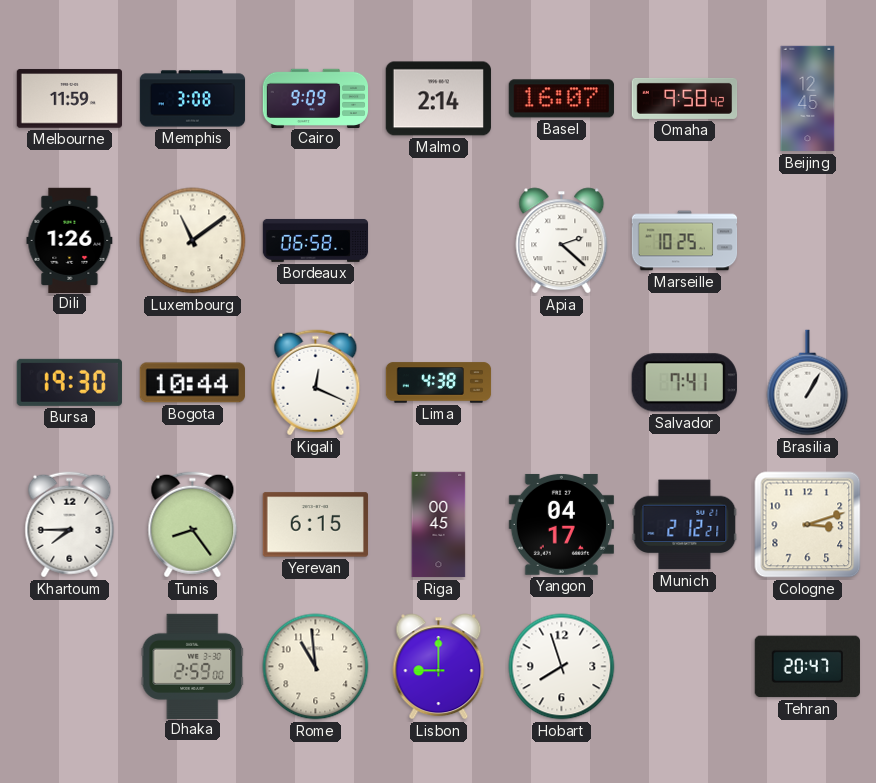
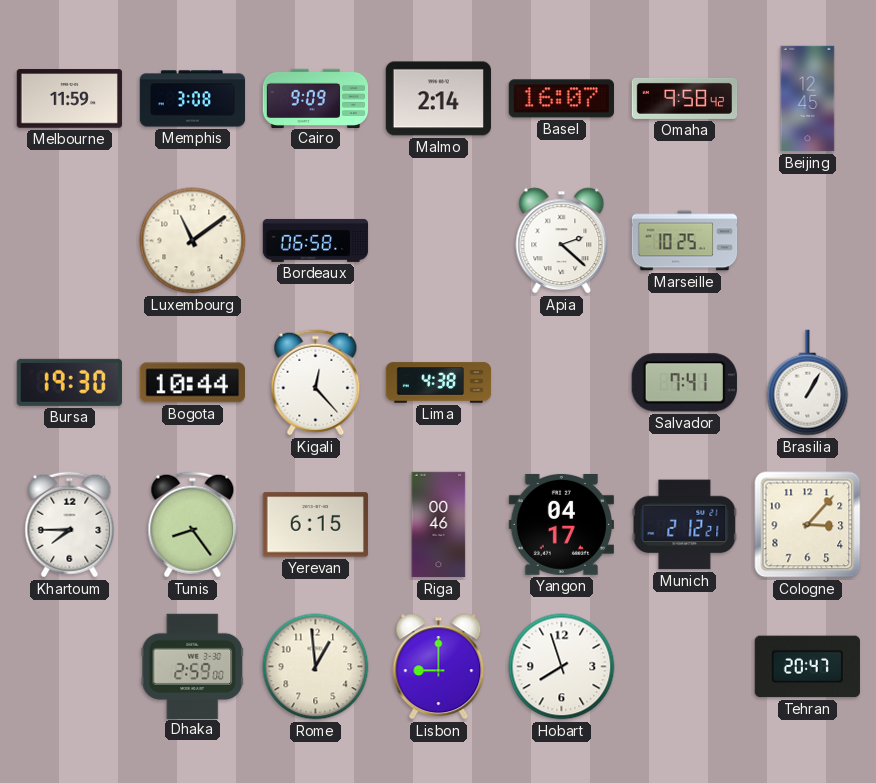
Dili: 1:26 -> none (70, 240)
Kigali: 12:19 -> 12:23 (316, 383)
Riga: 00:45 -> 00:46 (439, 525)
Cologne: 3:12 -> 3:07 (808, 525)
Rome: 10:59 -> 12:59 (316, 667)
